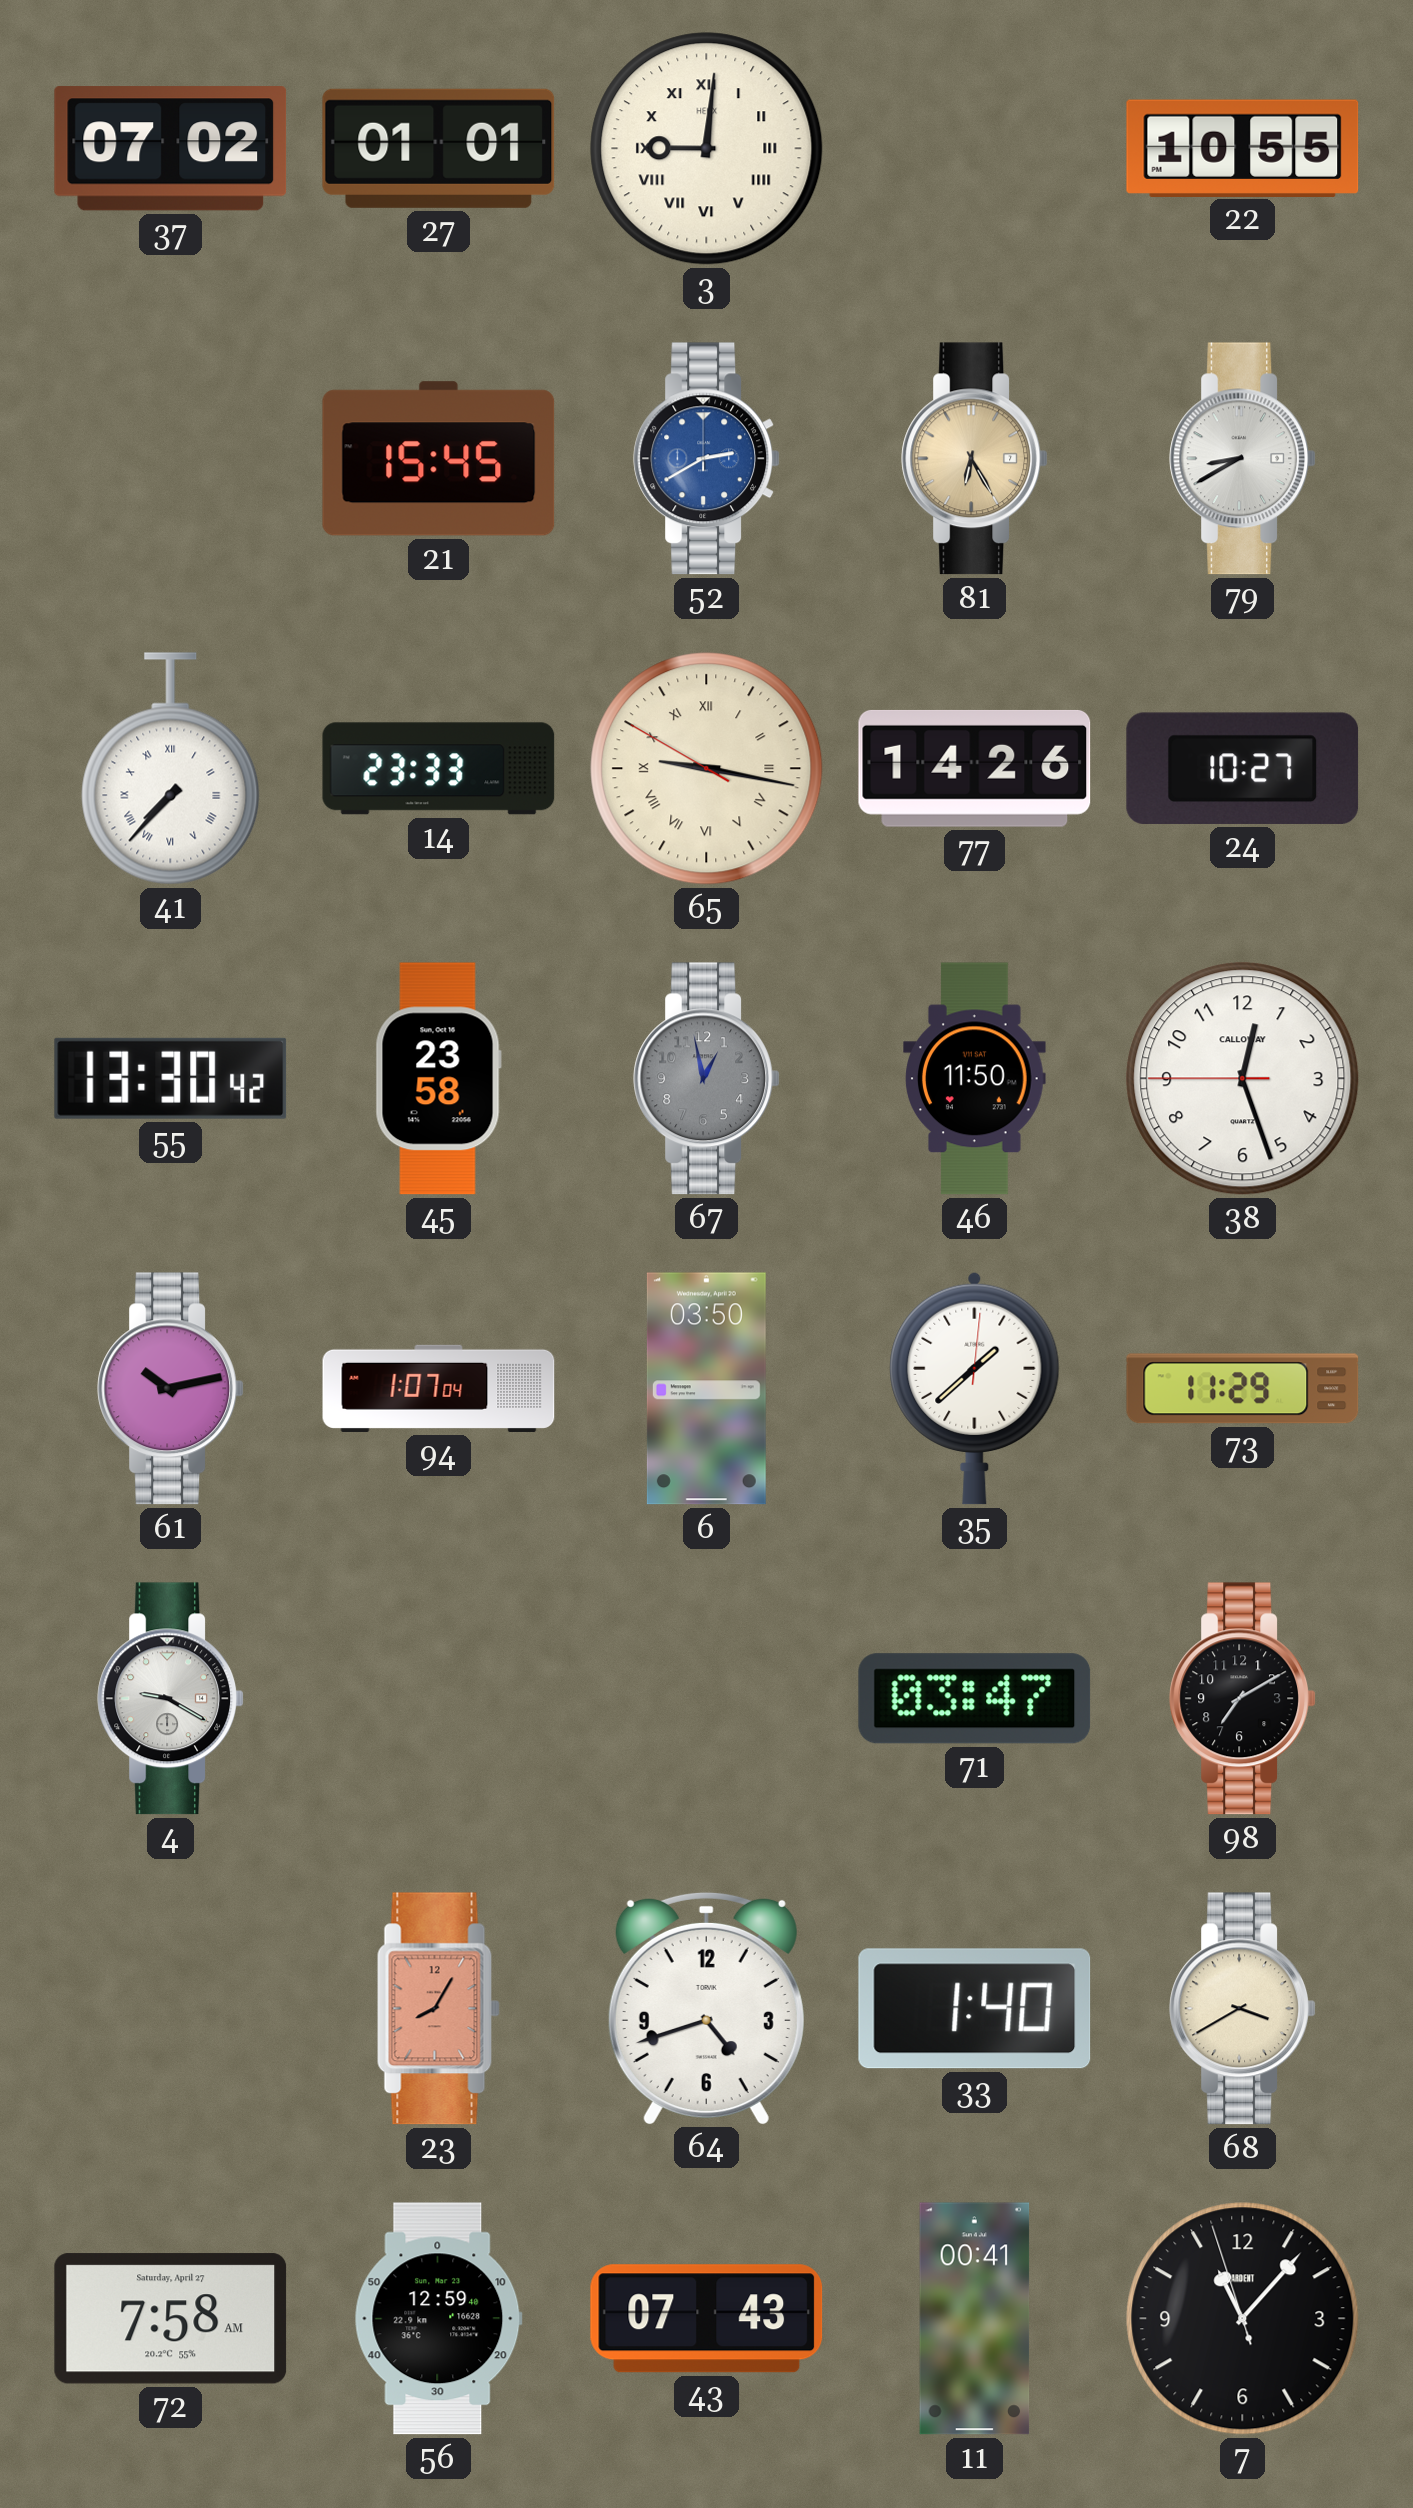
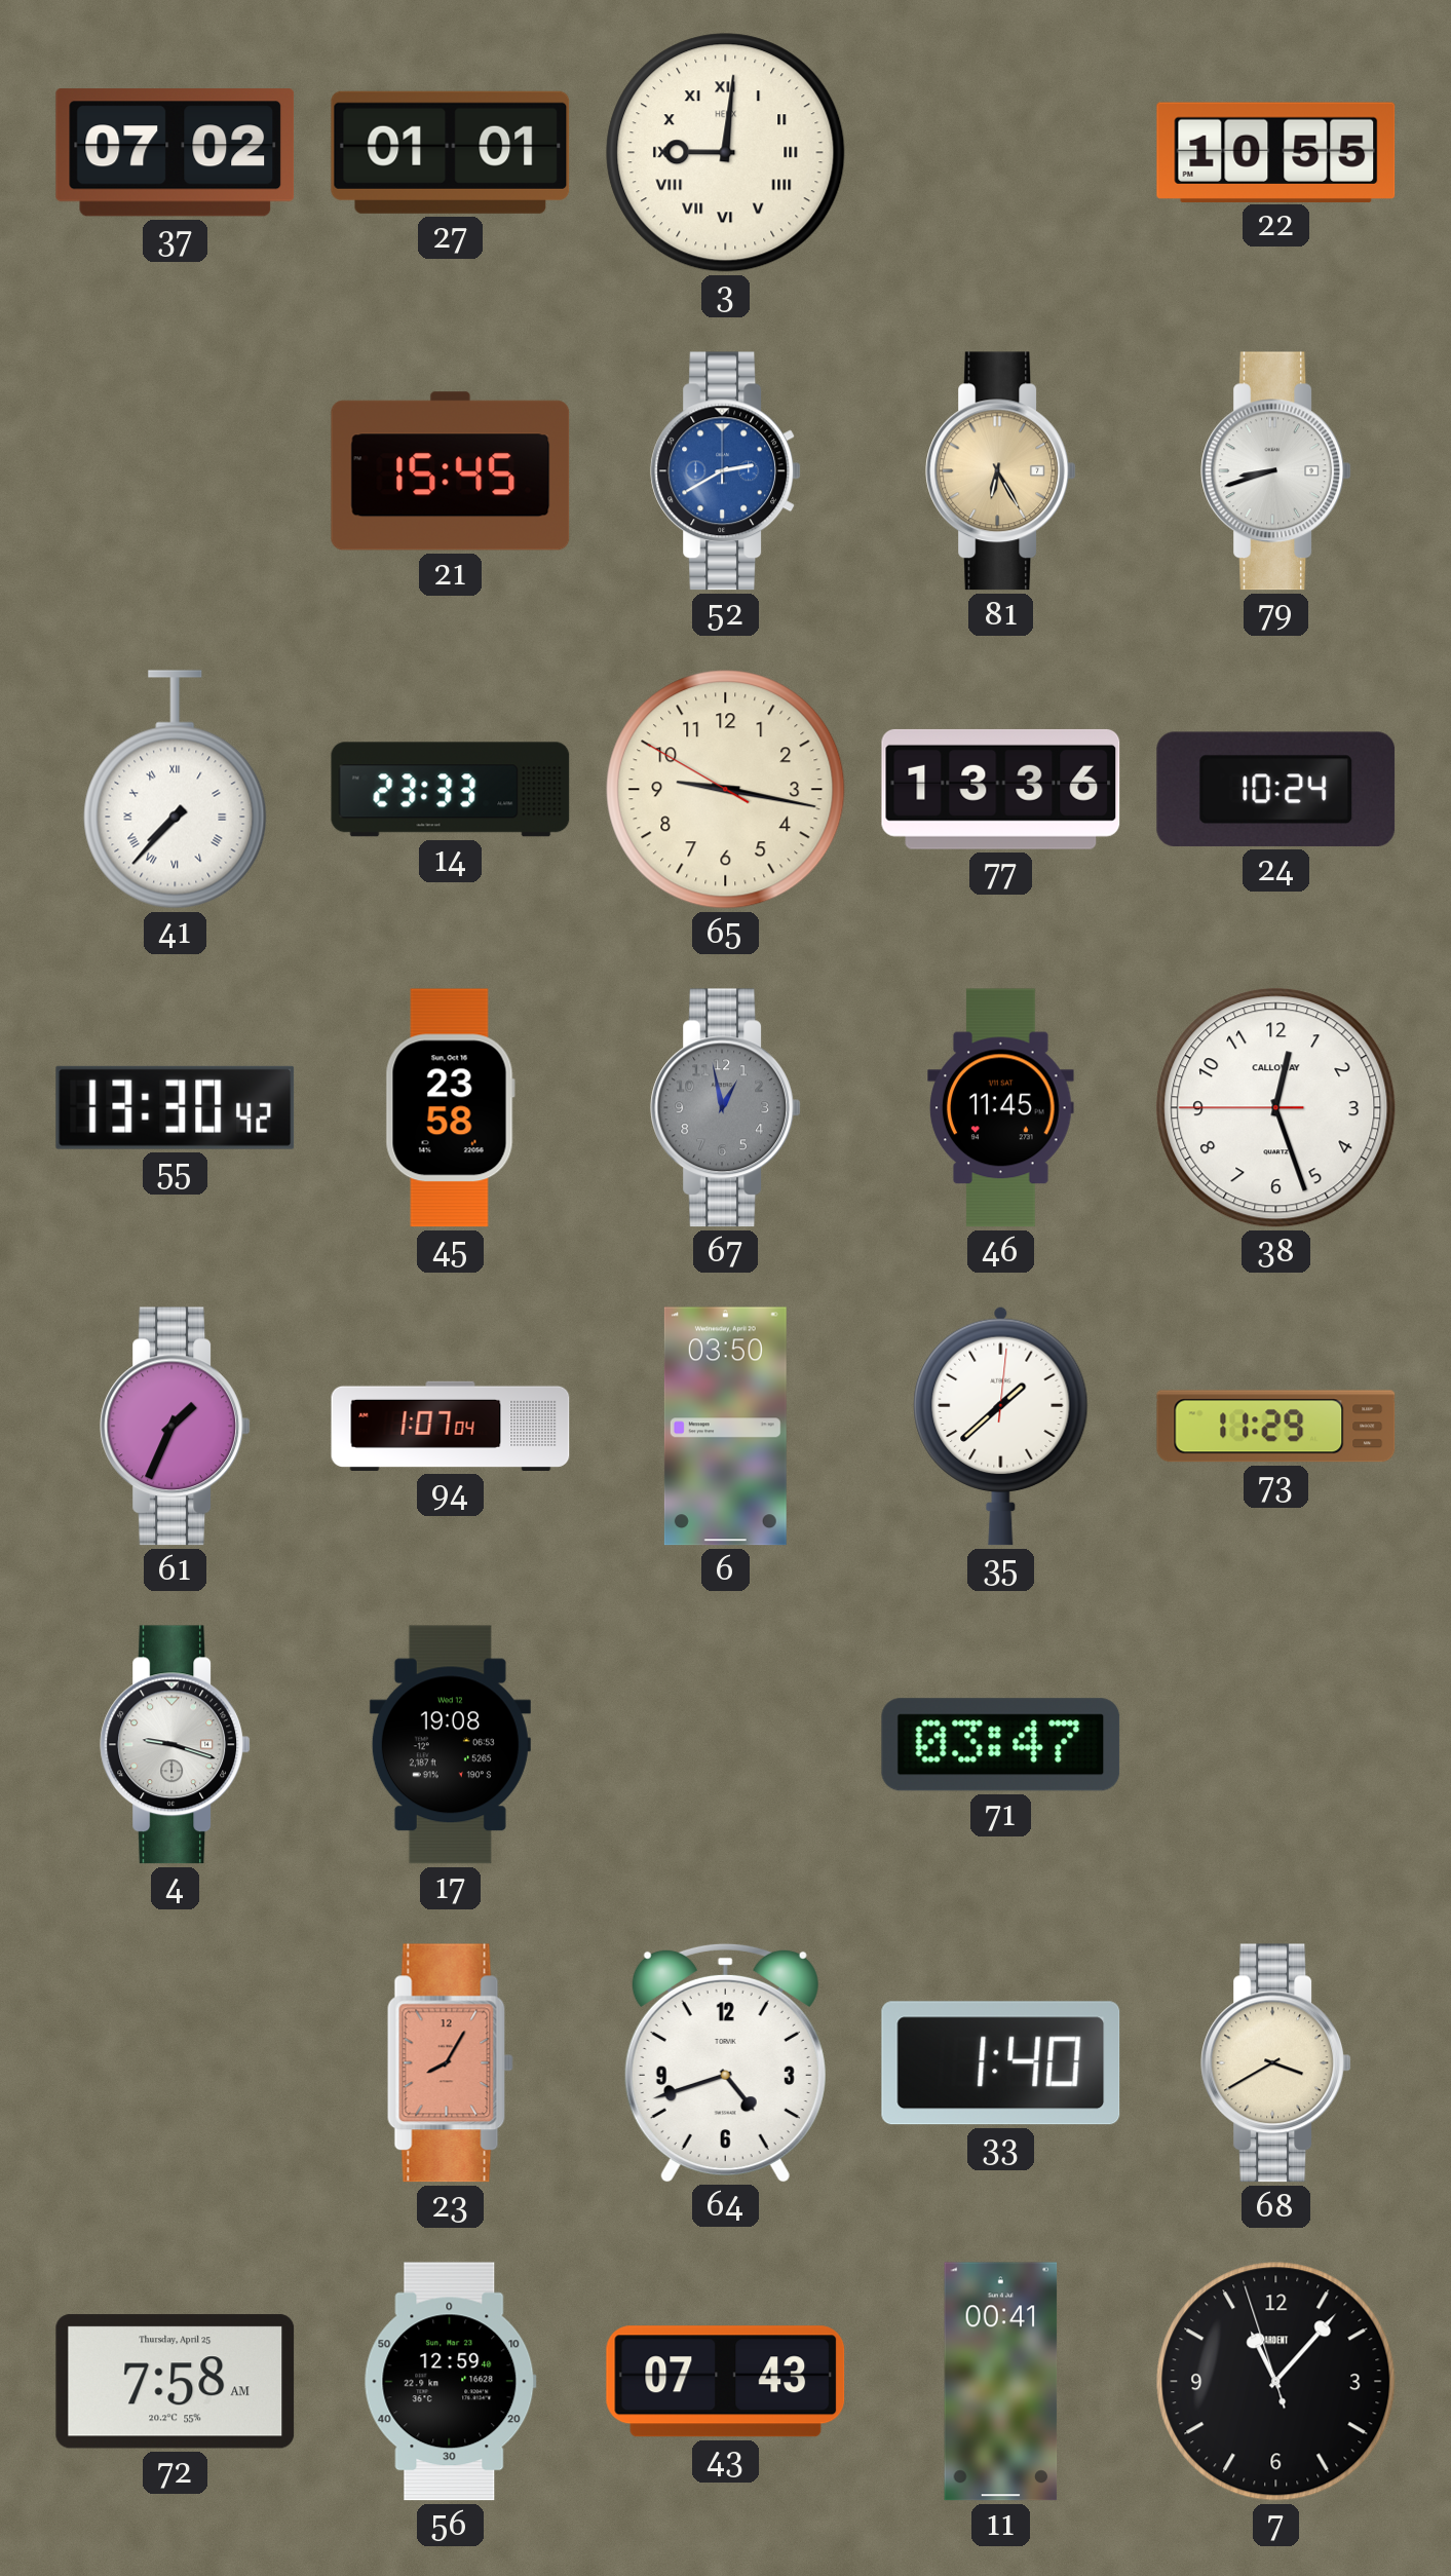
79: 8:40 -> 8:42 (1275, 471)
65 numerals: Roman -> Arabic (726, 790)
77: 14:26 -> 13:36 (1001, 789)
24: 10:27 -> 10:24 (1276, 789)
46: 11:50 -> 11:45 (1001, 1108)
61: 10:13 -> 1:34 (175, 1427)
4: 9:20 -> 9:18 (175, 1745)
17: none -> 19:08 (450, 1745)
98: 7:10 -> none (1242, 1699)
72 date: Saturday, April 27 -> Thursday, April 25 (176, 2382)
